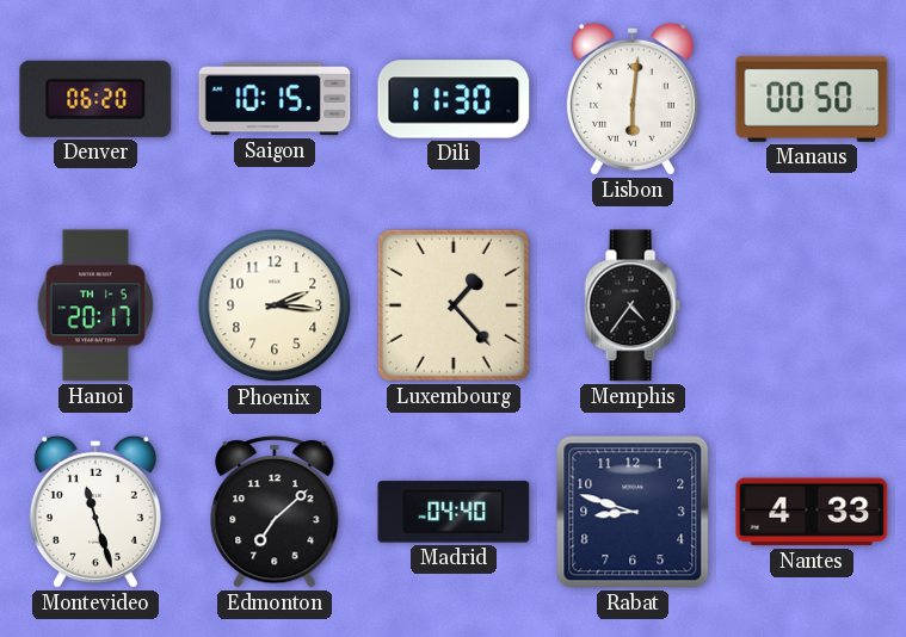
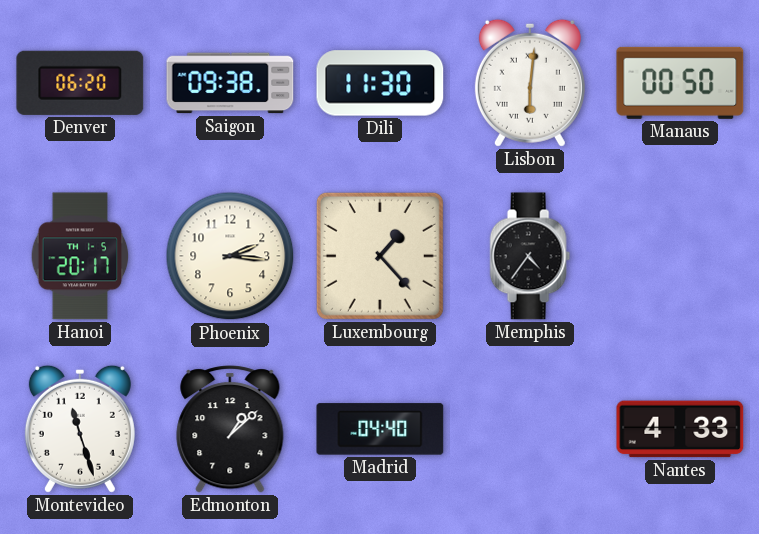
Saigon: 10:15 -> 09:38 (230, 83)
Edmonton: 7:08 -> 1:08 (230, 429)
Rabat: 8:48 -> none (633, 512)
